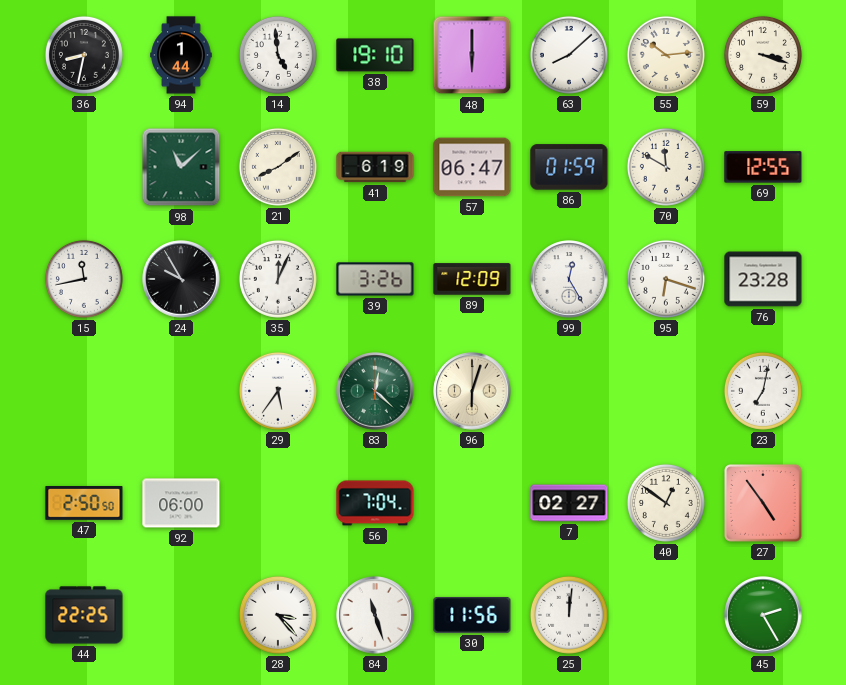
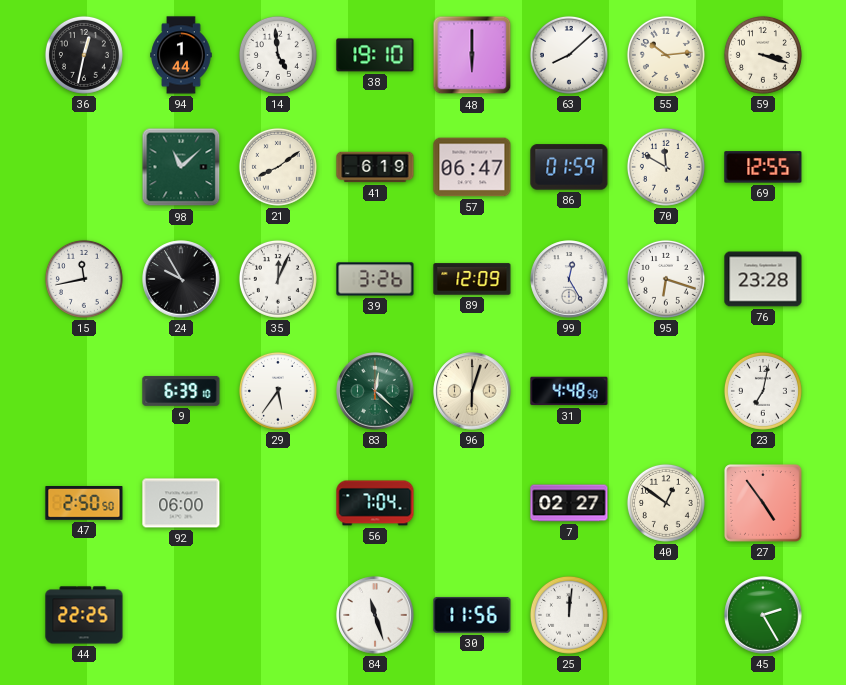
36: 8:32 -> 12:32 (84, 55)
9: none -> 6:39 (181, 391)
31: none -> 4:48 (569, 391)
28: 3:23 -> none (278, 615)
